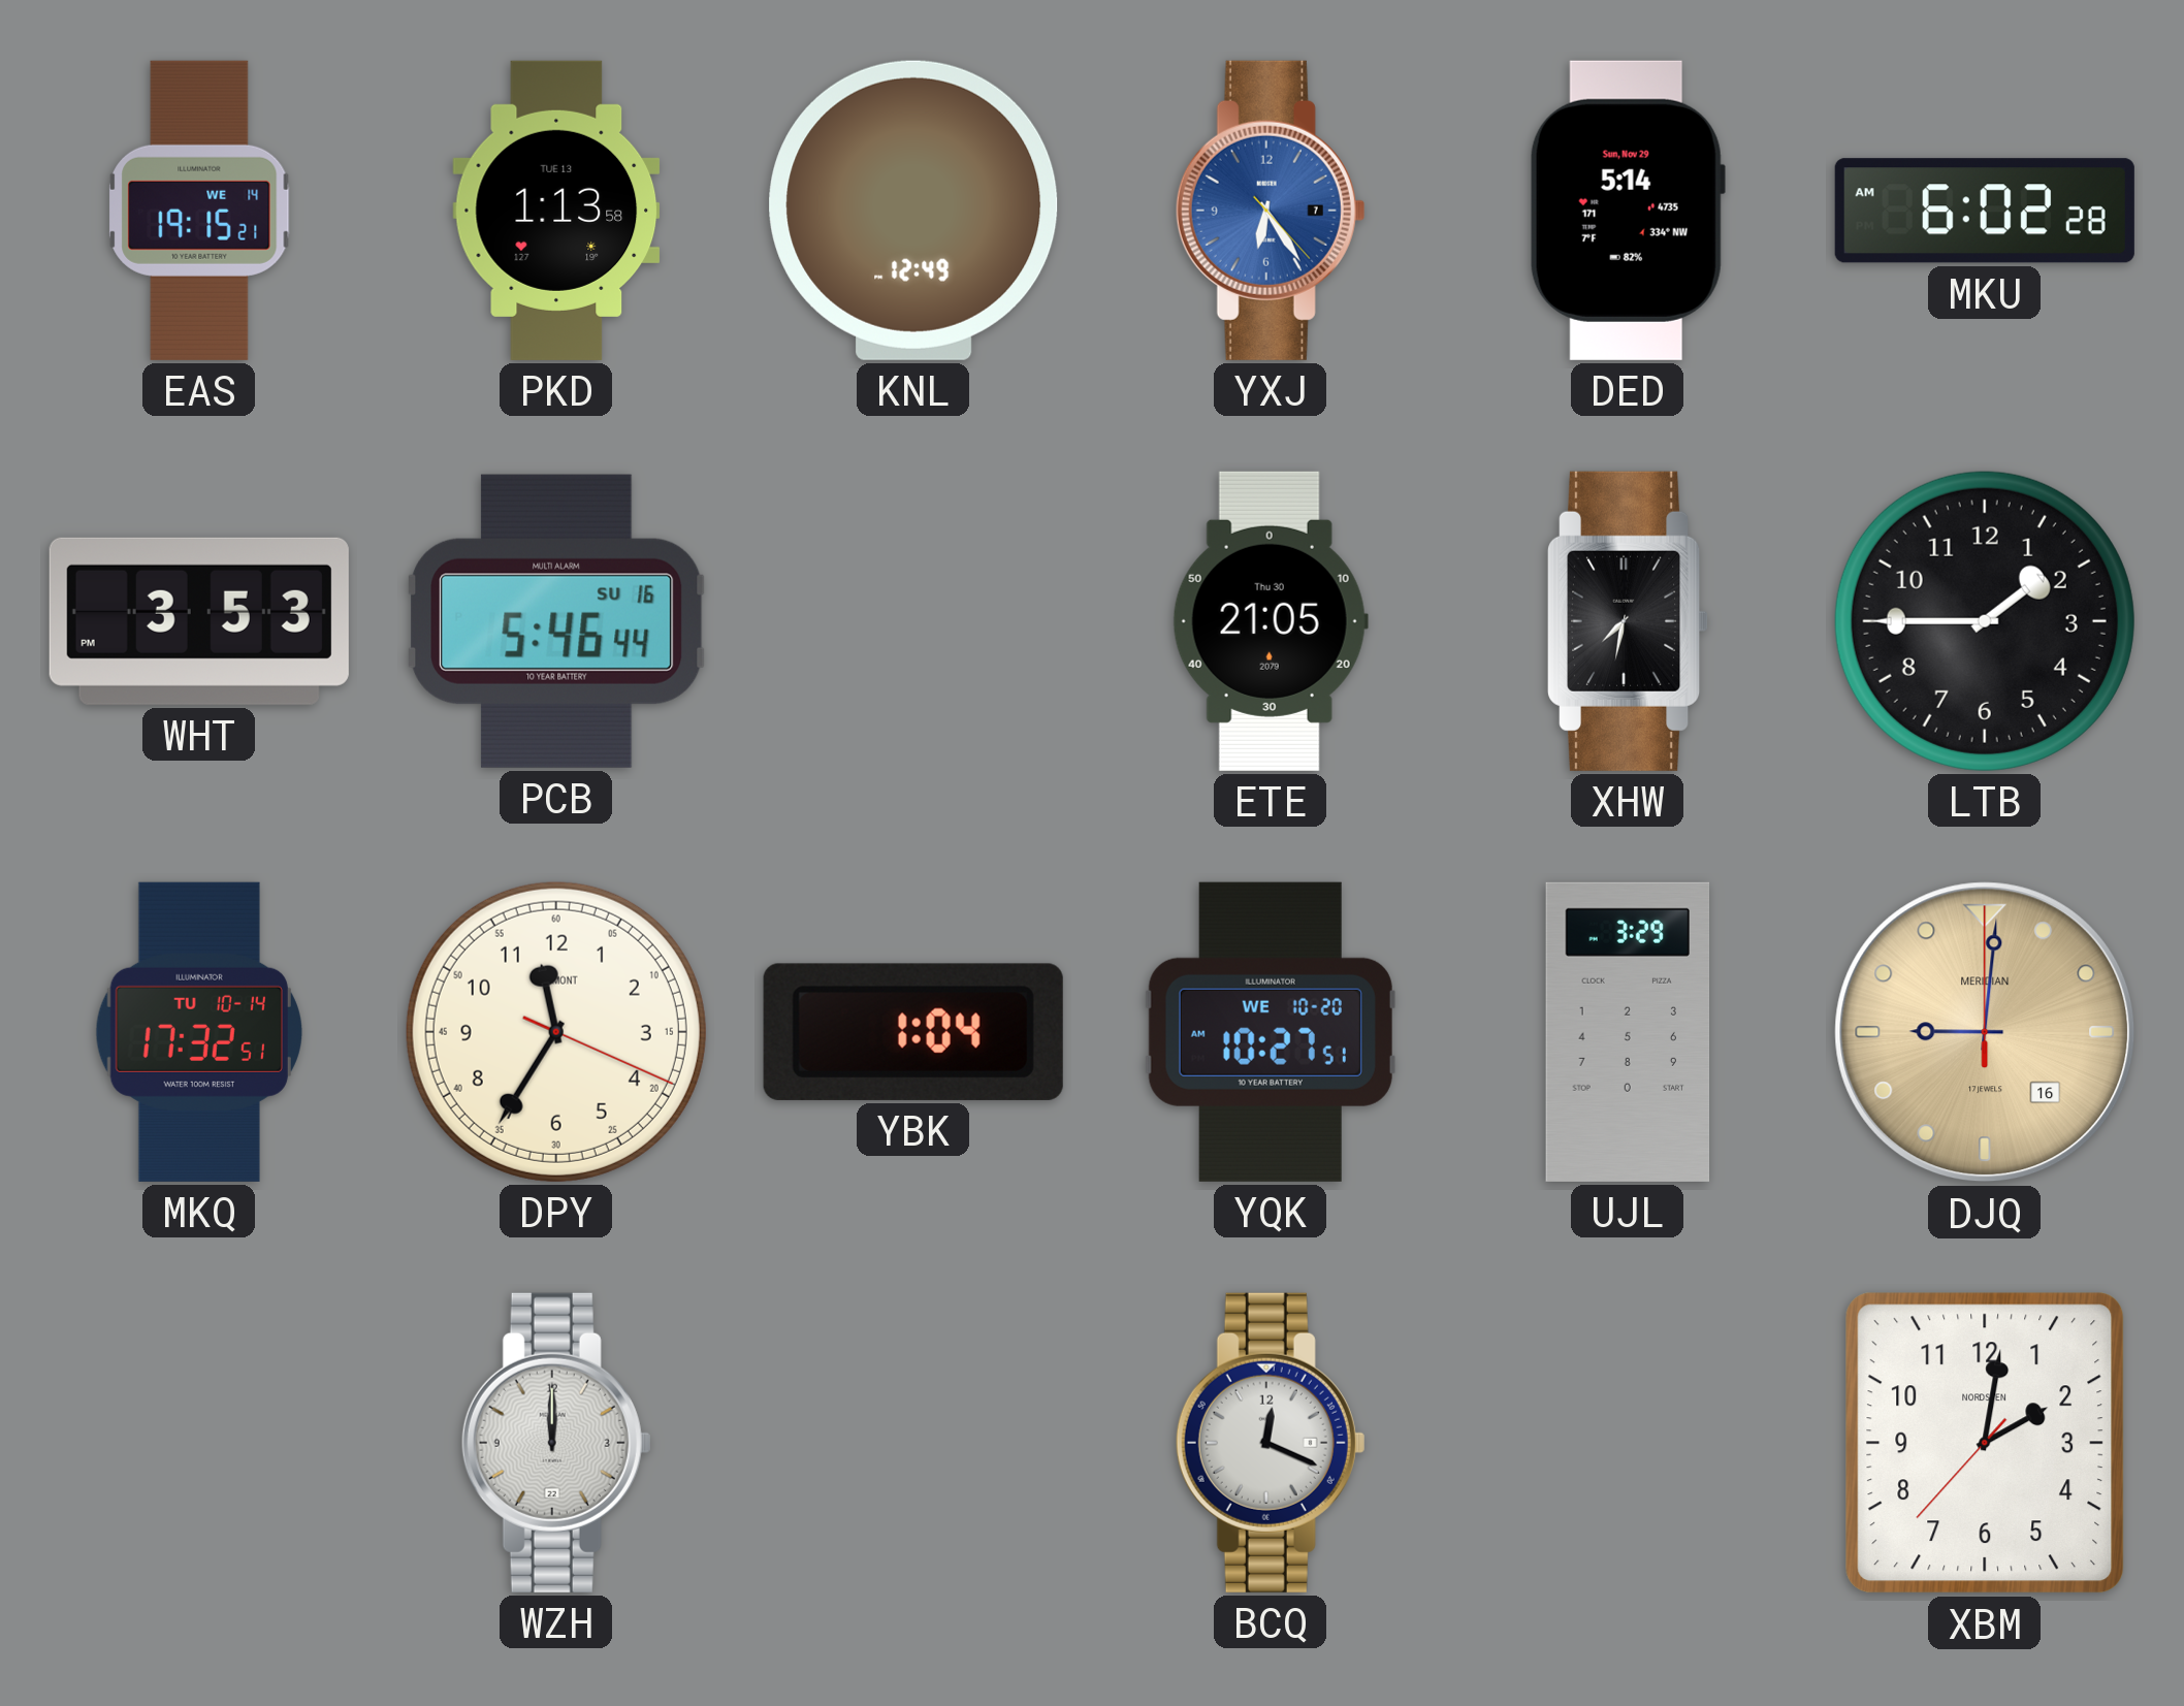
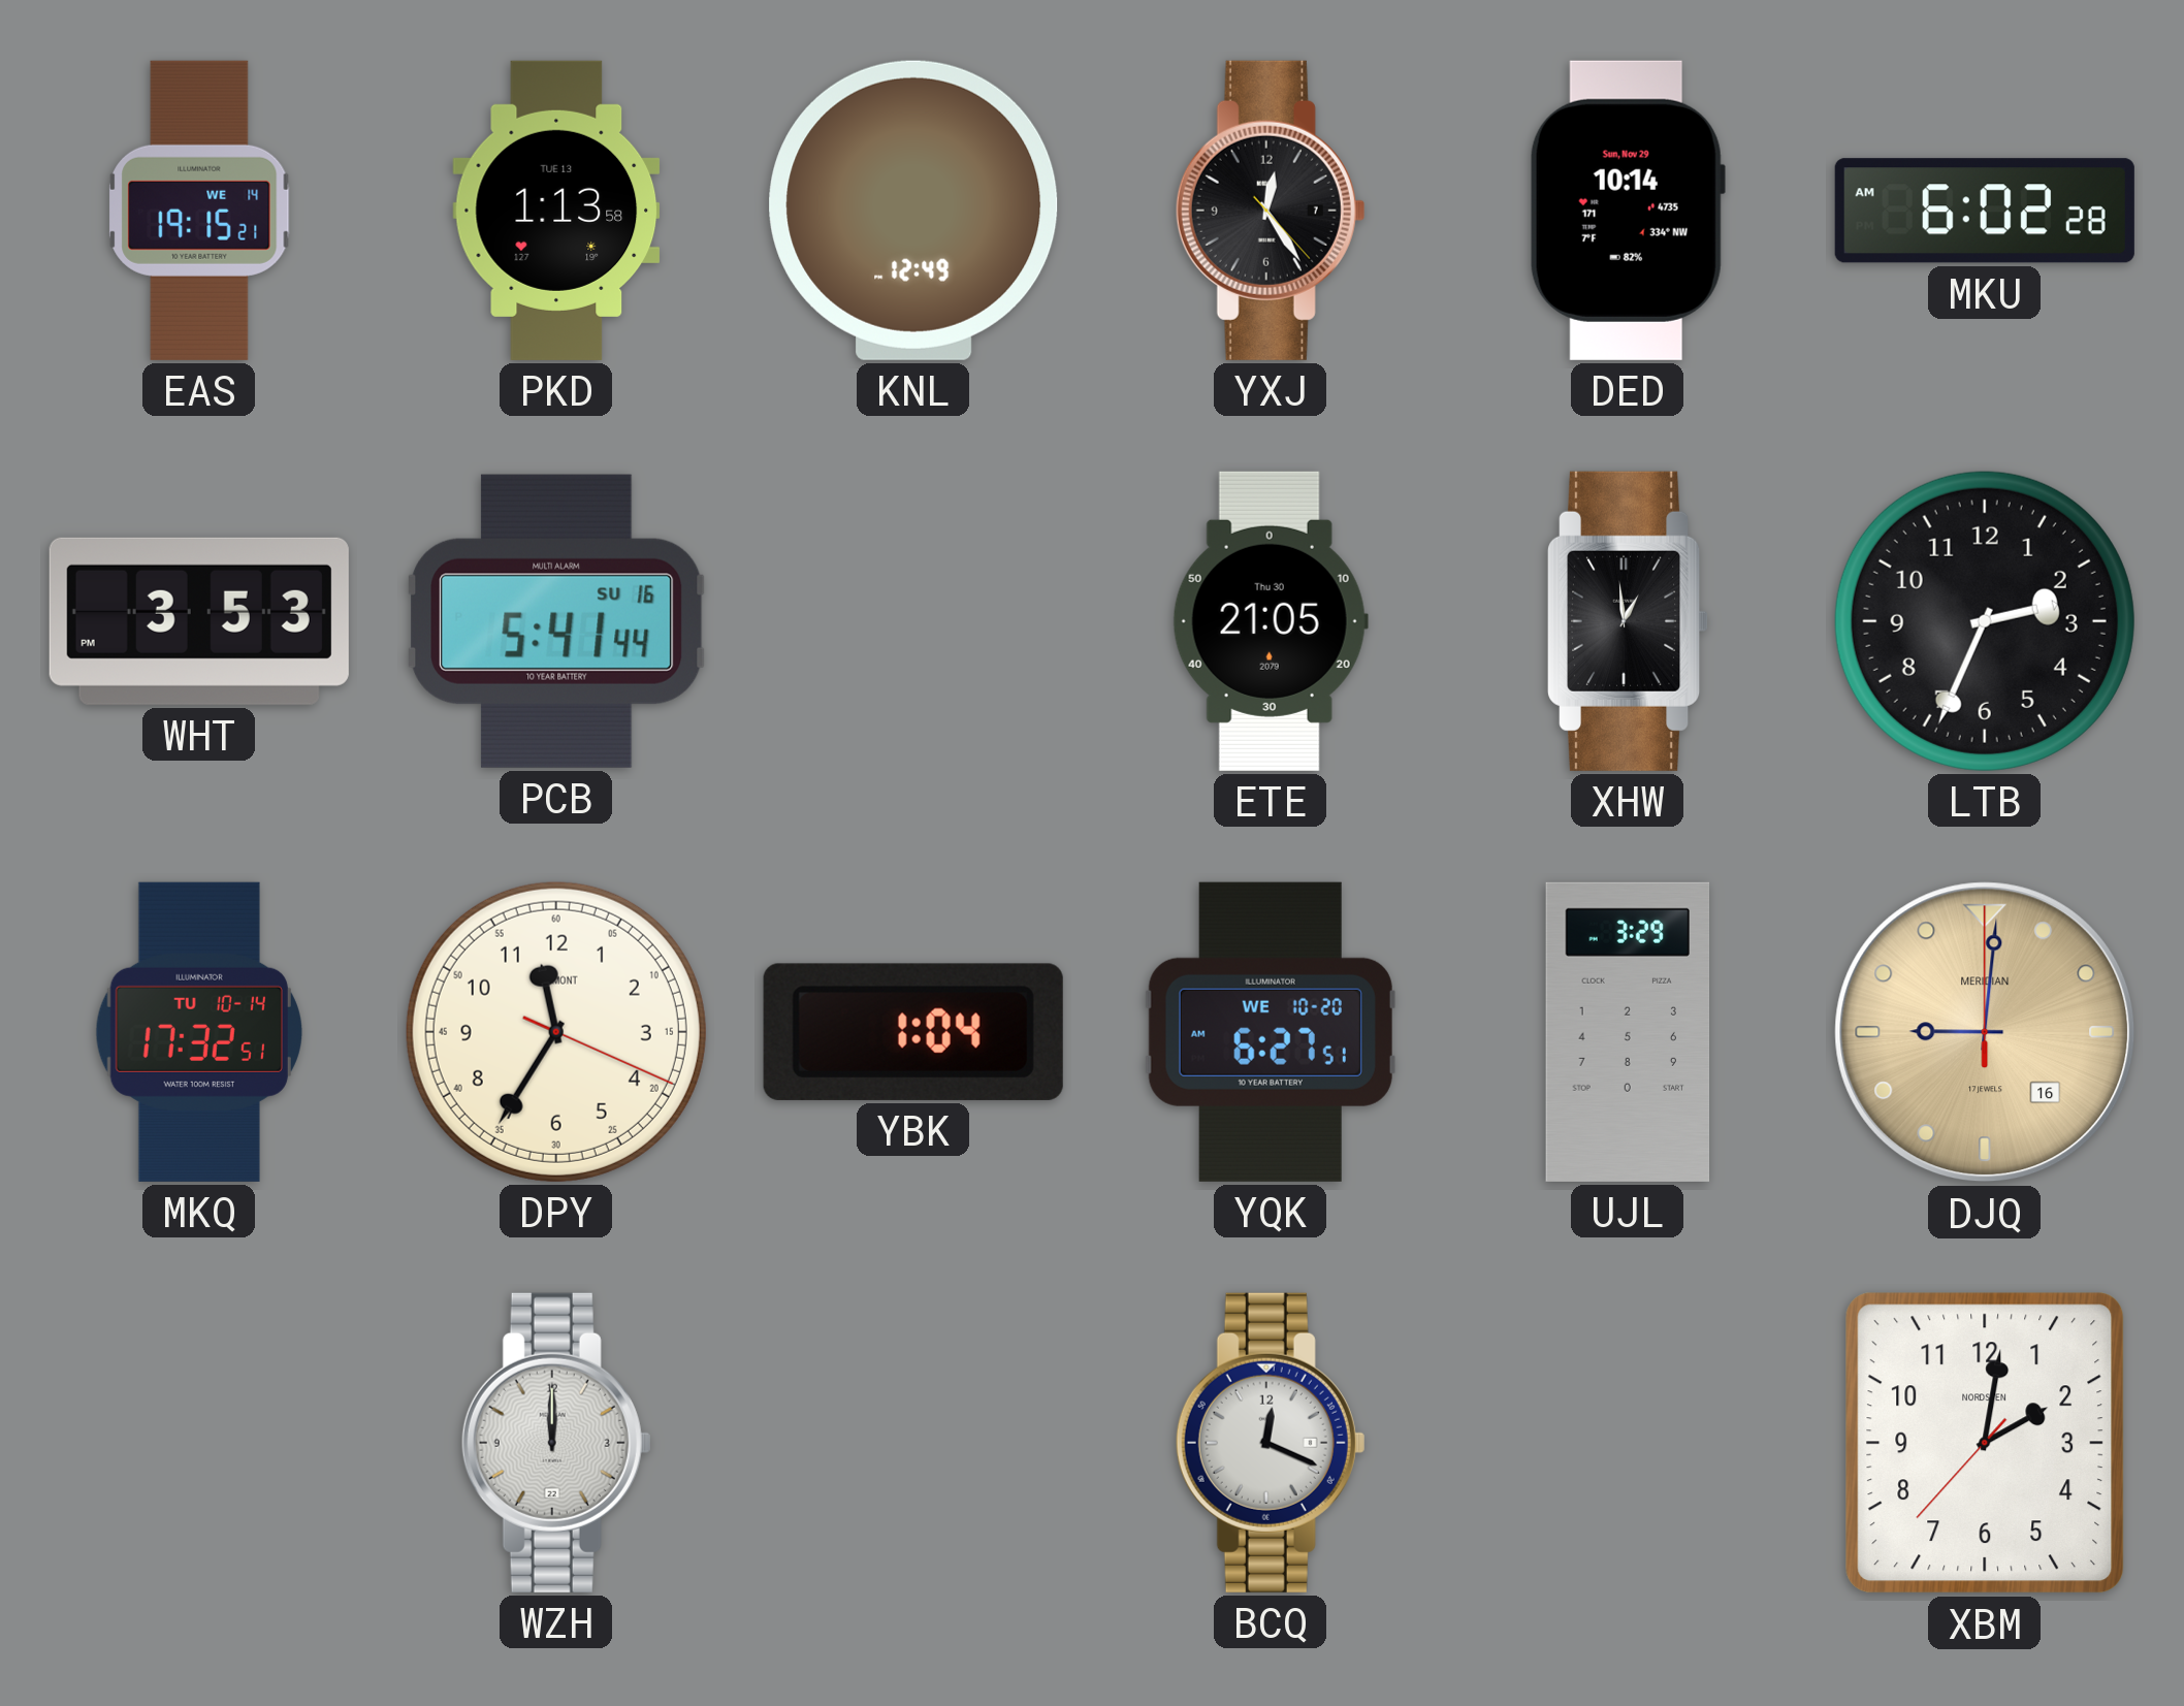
YXJ: 6:24 -> 12:24 (1271, 211)
YXJ dial: blue -> black (1271, 211)
DED: 5:14 -> 10:14 (1628, 211)
PCB: 5:46 -> 5:41 (556, 621)
XHW: 7:32 -> 12:59 (1629, 621)
LTB: 1:45 -> 2:34 (1985, 621)
YQK: 10:27 -> 6:27 (1271, 1032)
